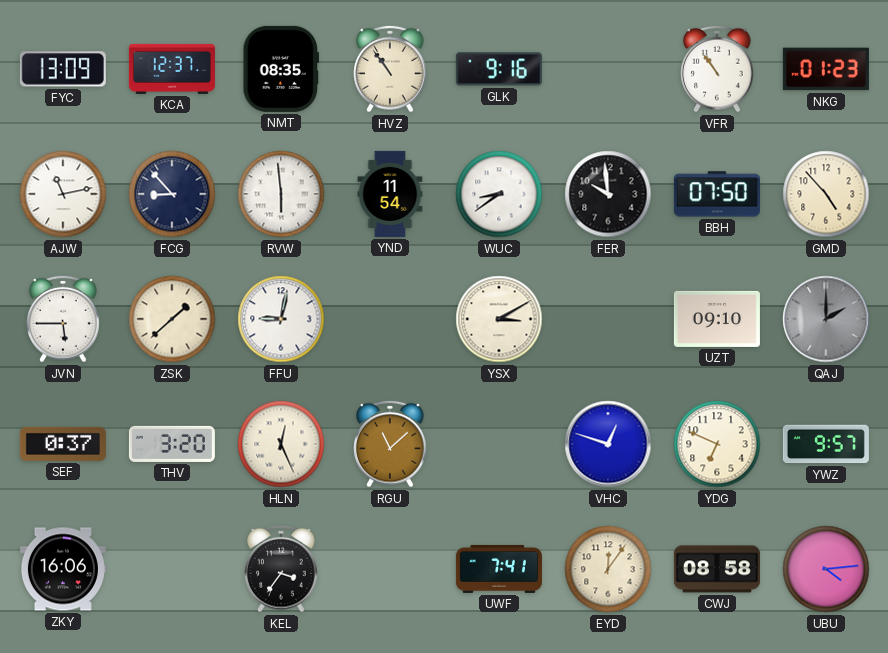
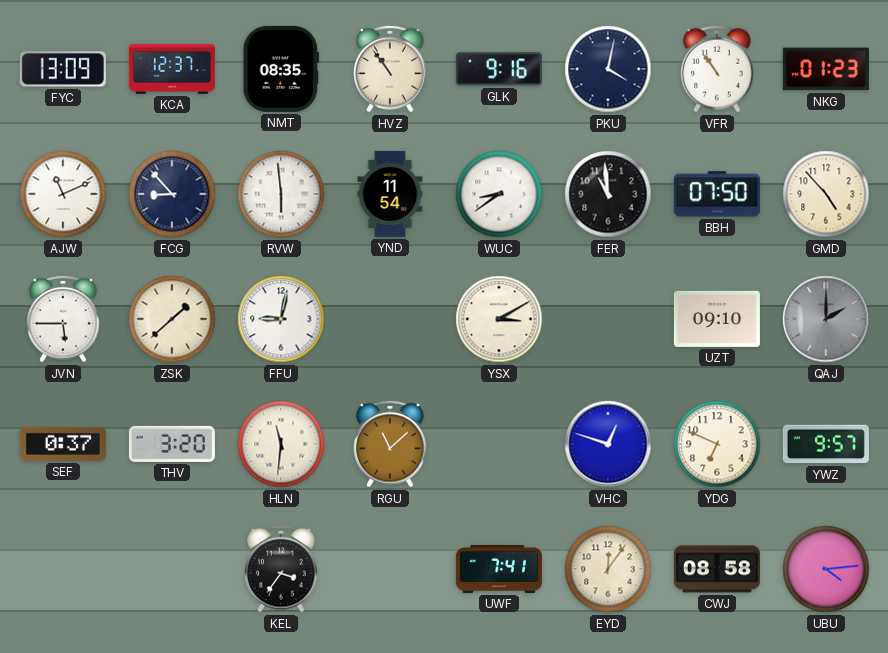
PKU: none -> 4:02 (608, 69)
AJW: 11:13 -> 11:11 (63, 194)
FER: 9:59 -> 10:59 (608, 194)
HLN: 12:26 -> 11:31 (281, 444)
ZKY: 16:06 -> none (63, 569)
